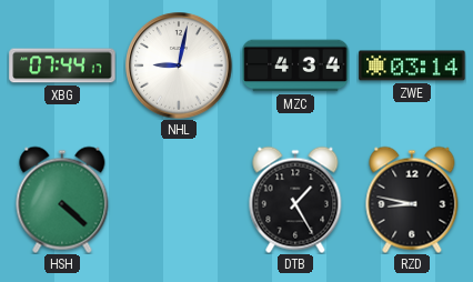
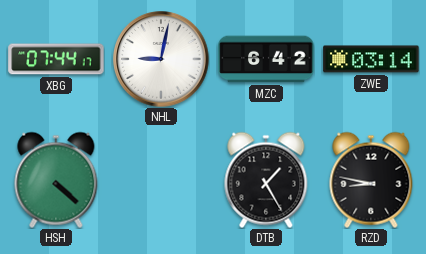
MZC: 4:34 -> 6:42 (266, 59)
